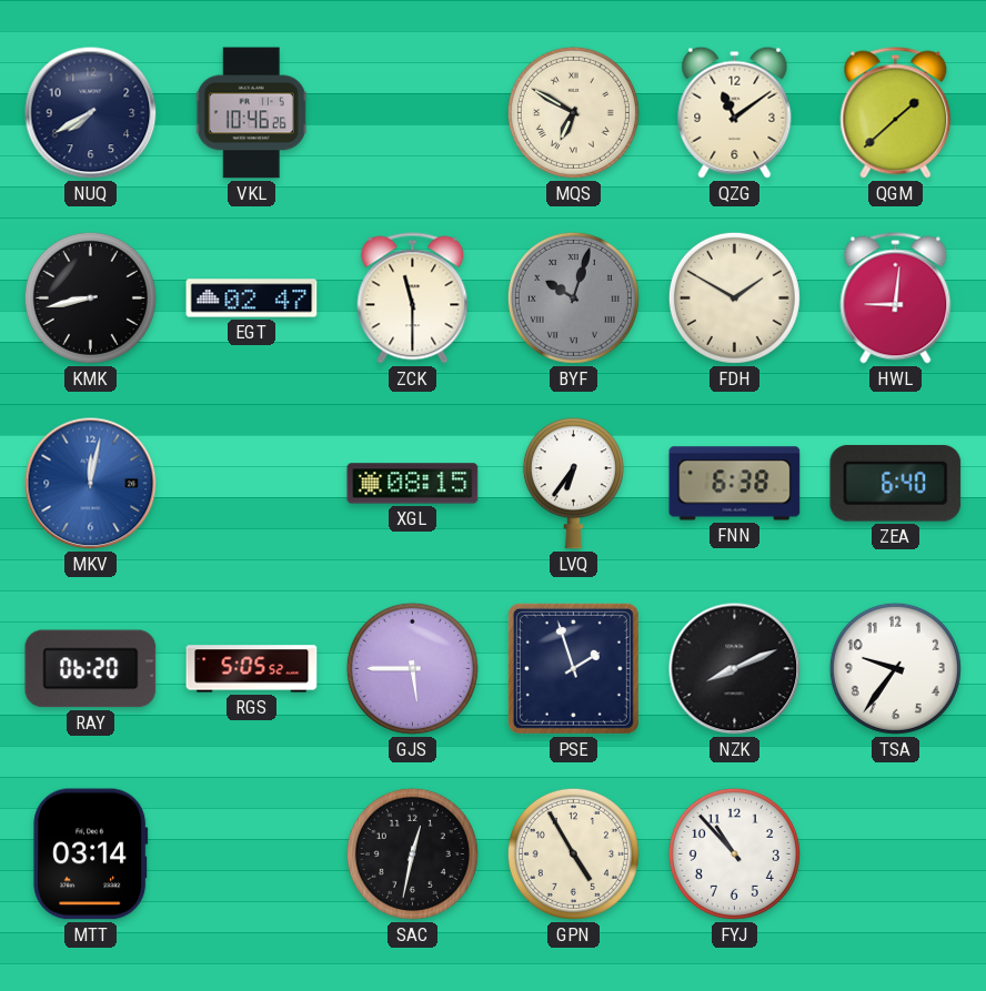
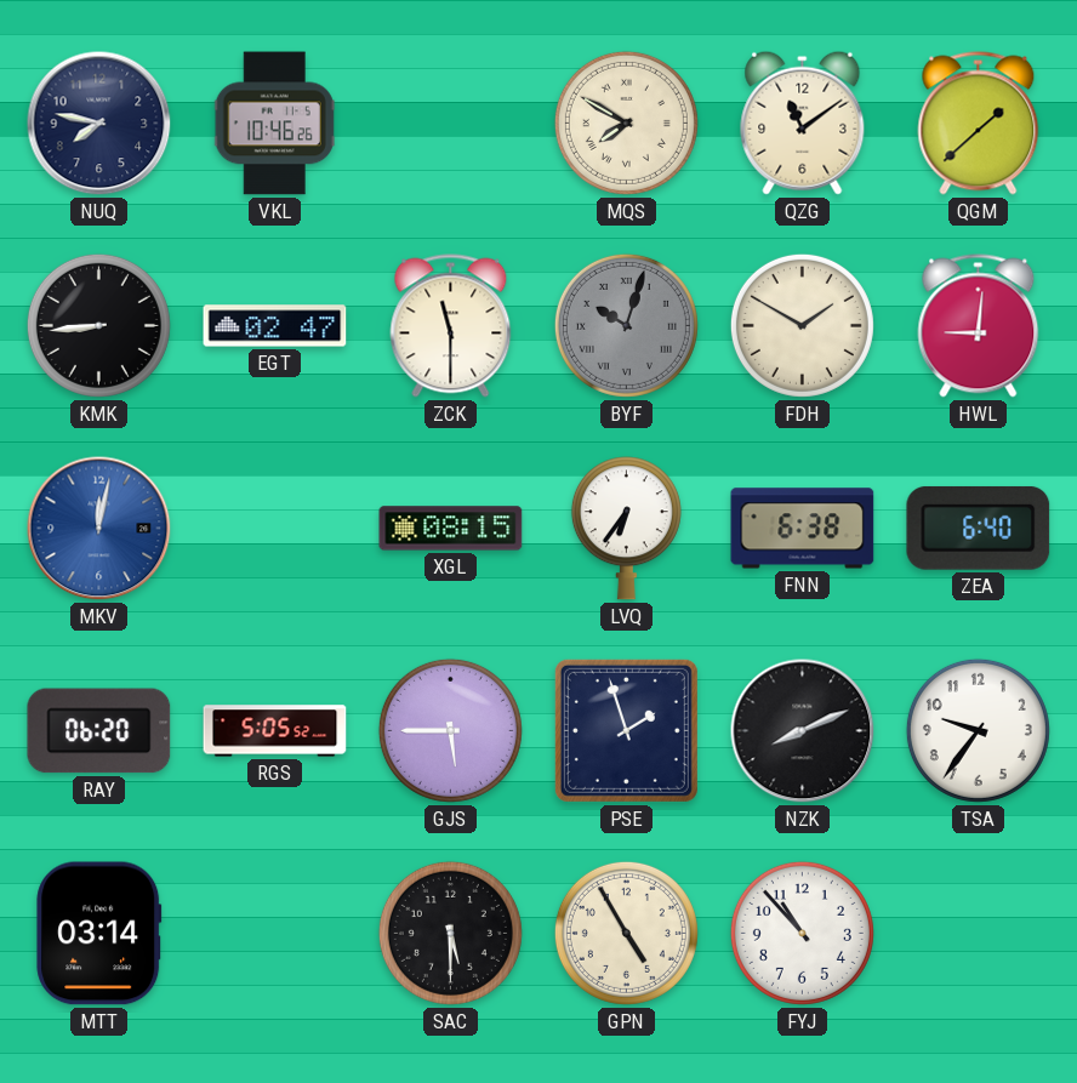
NUQ: 7:40 -> 7:47 (99, 124)
MQS: 6:50 -> 7:50 (626, 122)
KMK: 8:43 -> 8:44 (98, 325)
SAC: 12:32 -> 5:30 (450, 933)
